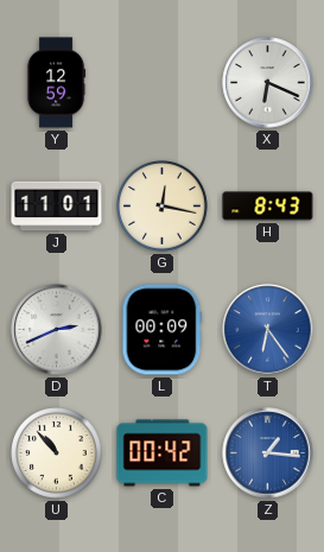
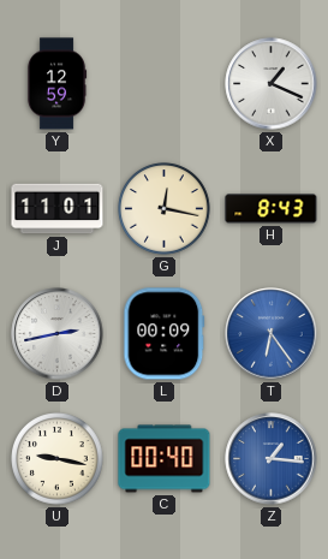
X: 6:19 -> 1:19 (272, 84)
D: 2:41 -> 2:43 (58, 334)
U: 10:53 -> 9:17 (58, 459)
C: 00:42 -> 00:40 (165, 459)
